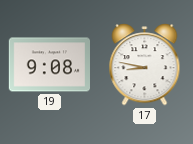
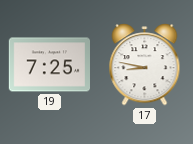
19: 9:08 -> 7:25 (49, 65)
